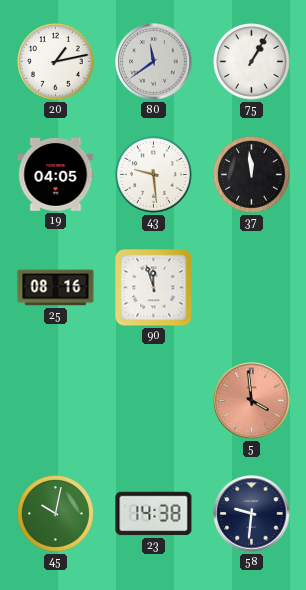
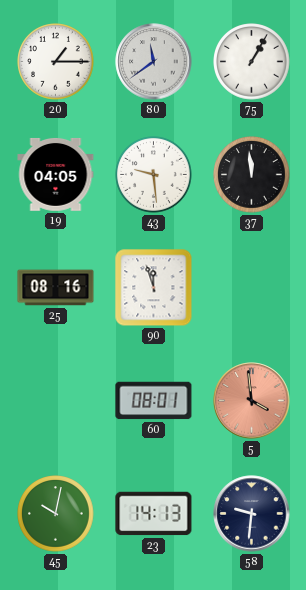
20: 1:13 -> 1:15 (56, 62)
60: none -> 08:01 (154, 401)
23: 14:38 -> 14:13 (154, 514)
